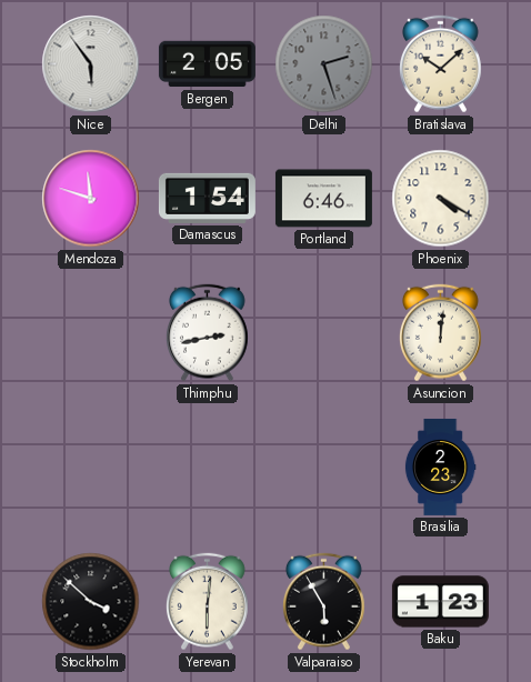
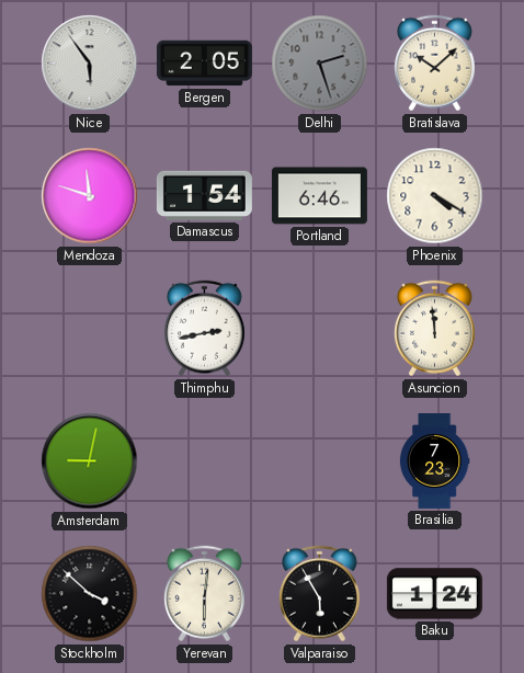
Asuncion: 12:01 -> 11:59 (434, 329)
Amsterdam: none -> 9:02 (90, 461)
Brasilia: 2:23 -> 7:23 (434, 460)
Baku: 1:23 -> 1:24 (434, 594)
